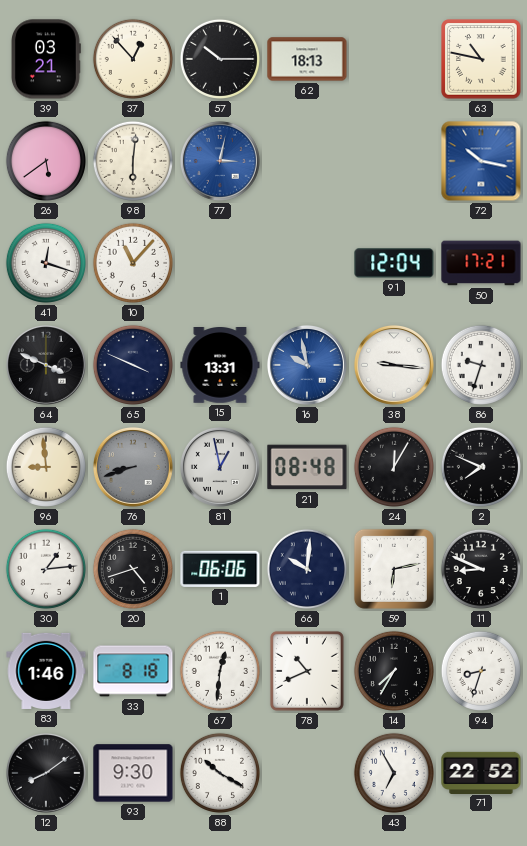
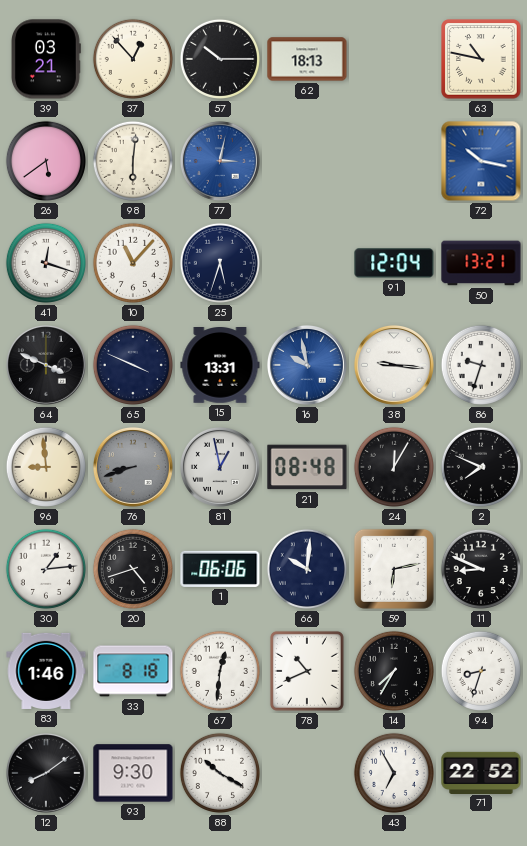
25: none -> 5:33 (220, 263)
50: 17:21 -> 13:21 (481, 263)
